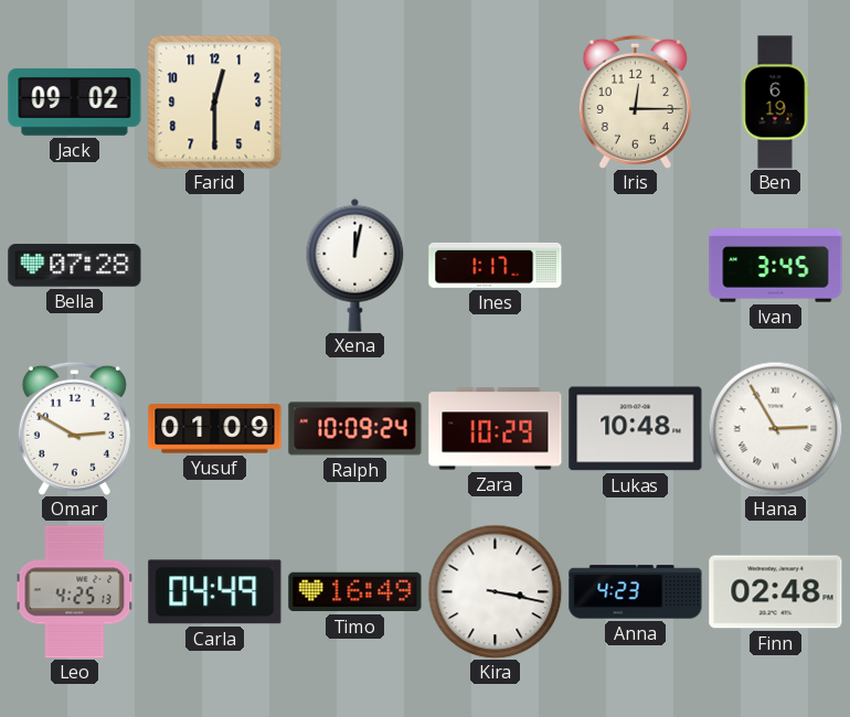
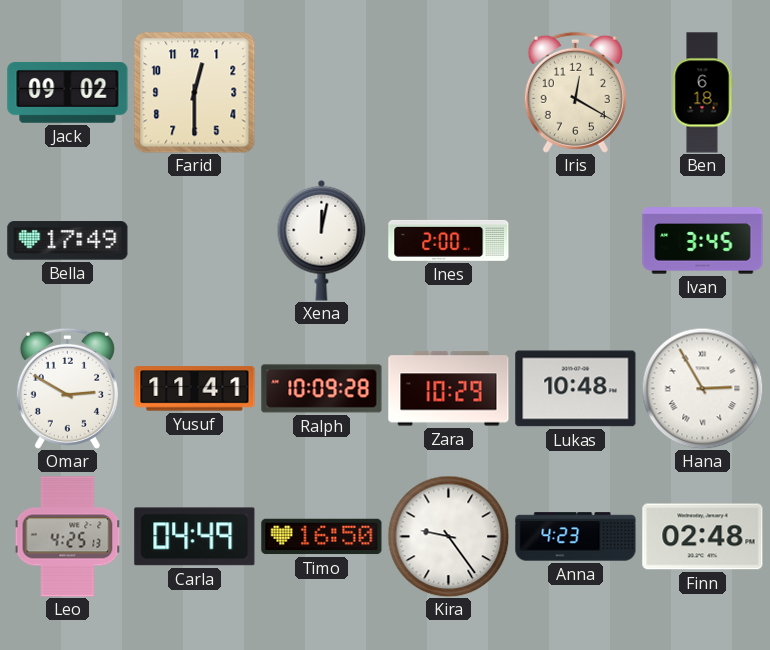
Iris: 12:15 -> 12:20 (575, 92)
Ben: 6:19 -> 6:18 (702, 93)
Bella: 07:28 -> 17:49 (68, 241)
Ines: 1:17 -> 2:00 (449, 240)
Yusuf: 01:09 -> 11:41 (195, 389)
Ralph: 10:09:24 -> 10:09:28 (322, 389)
Timo: 16:49 -> 16:50 (322, 537)
Kira: 3:17 -> 9:24 (448, 536)
